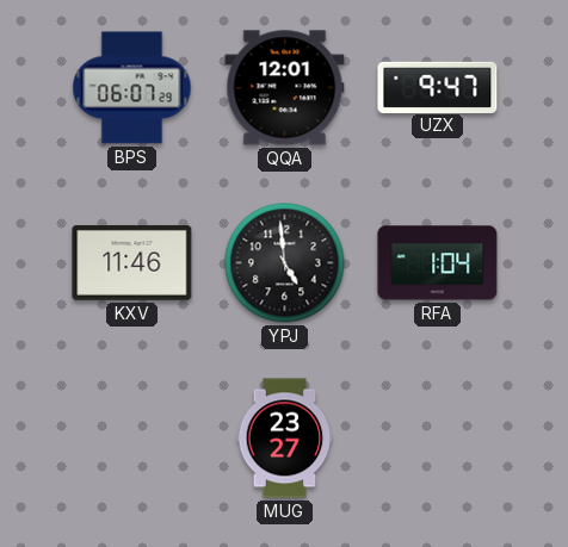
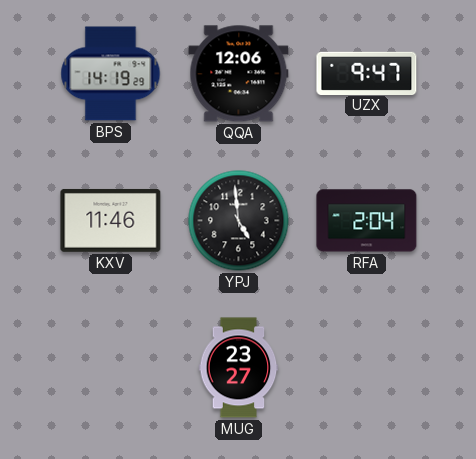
BPS: 06:07 -> 14:19 (111, 74)
QQA: 12:01 -> 12:06 (239, 74)
RFA: 1:04 -> 2:04 (367, 221)
